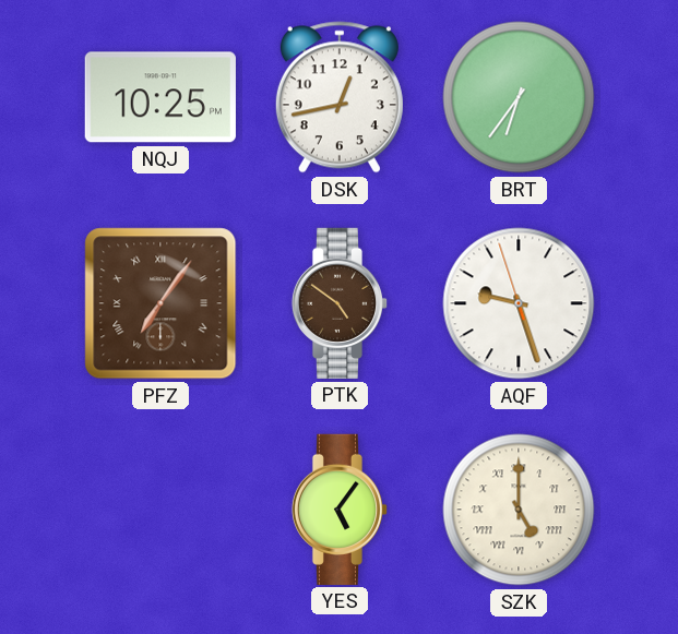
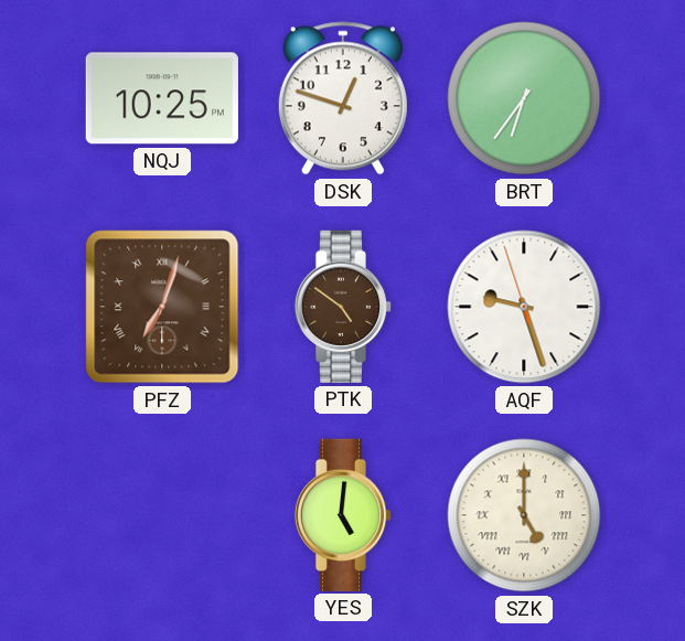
DSK: 12:43 -> 12:48 (343, 98)
PFZ: 7:06 -> 7:03 (162, 307)
YES: 5:06 -> 5:01 (343, 515)
